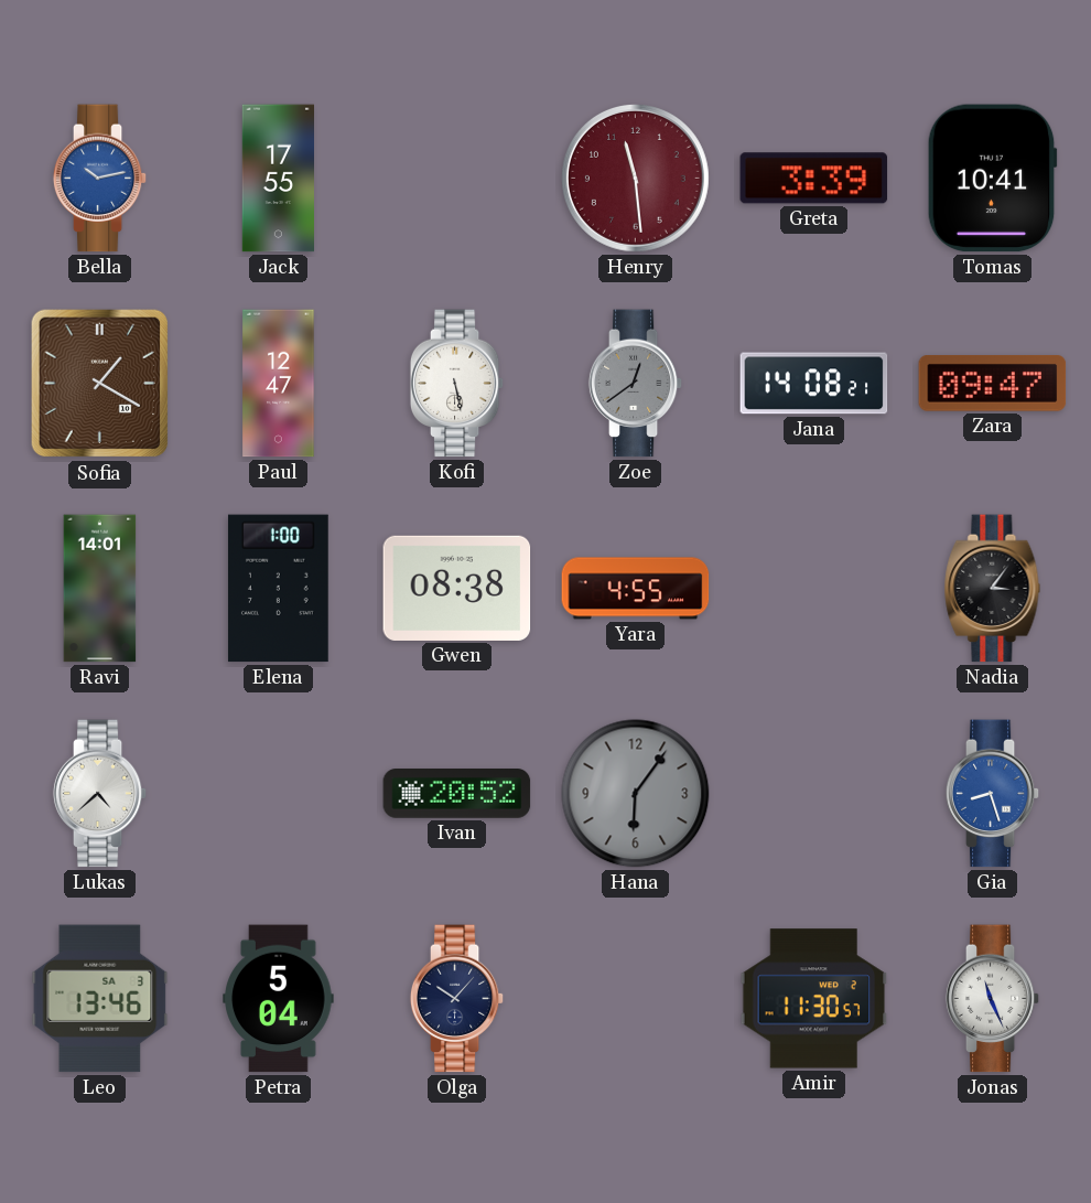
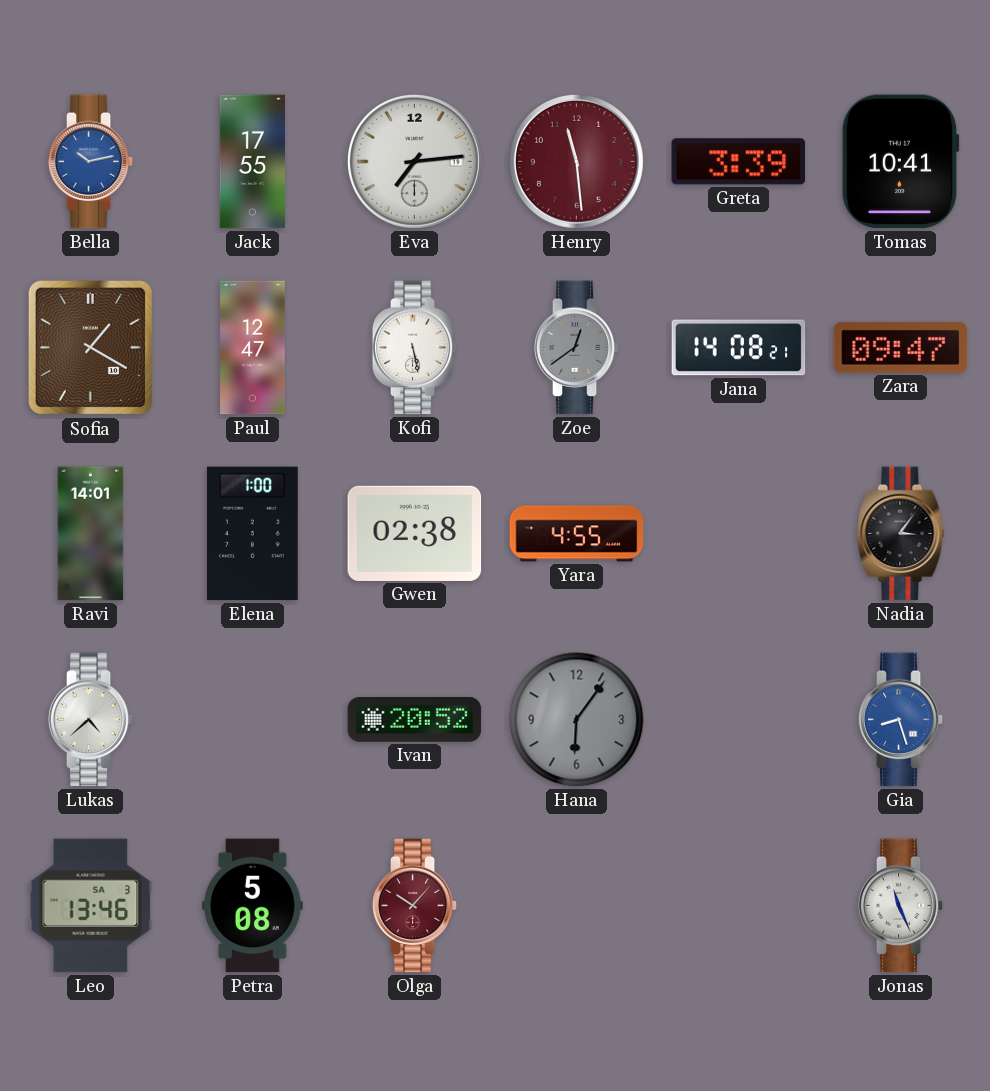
Eva: none -> 7:14 (414, 161)
Gwen: 08:38 -> 02:38 (415, 533)
Petra: 5:04 -> 5:08 (253, 906)
Olga dial: navy -> burgundy (415, 906)
Amir: 11:30 -> none (814, 999)
